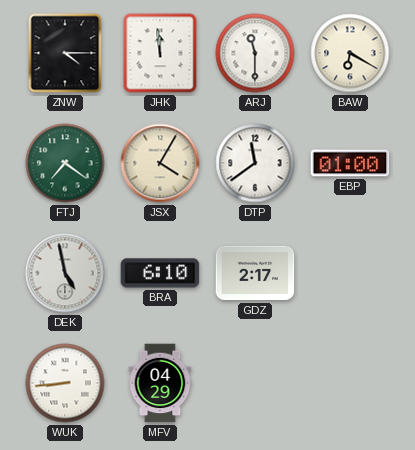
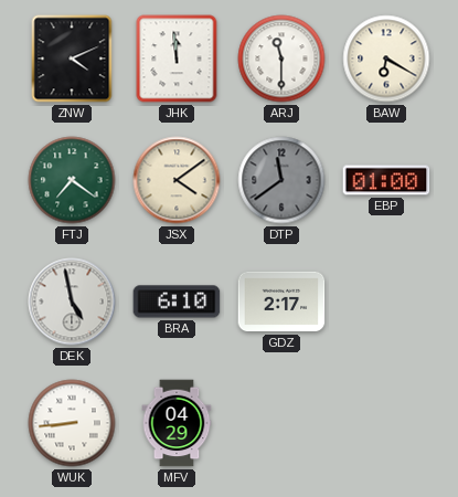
ZNW: 4:15 -> 4:11 (72, 59)
JSX: 4:05 -> 4:09 (177, 180)
DTP dial: white -> grey (281, 180)
